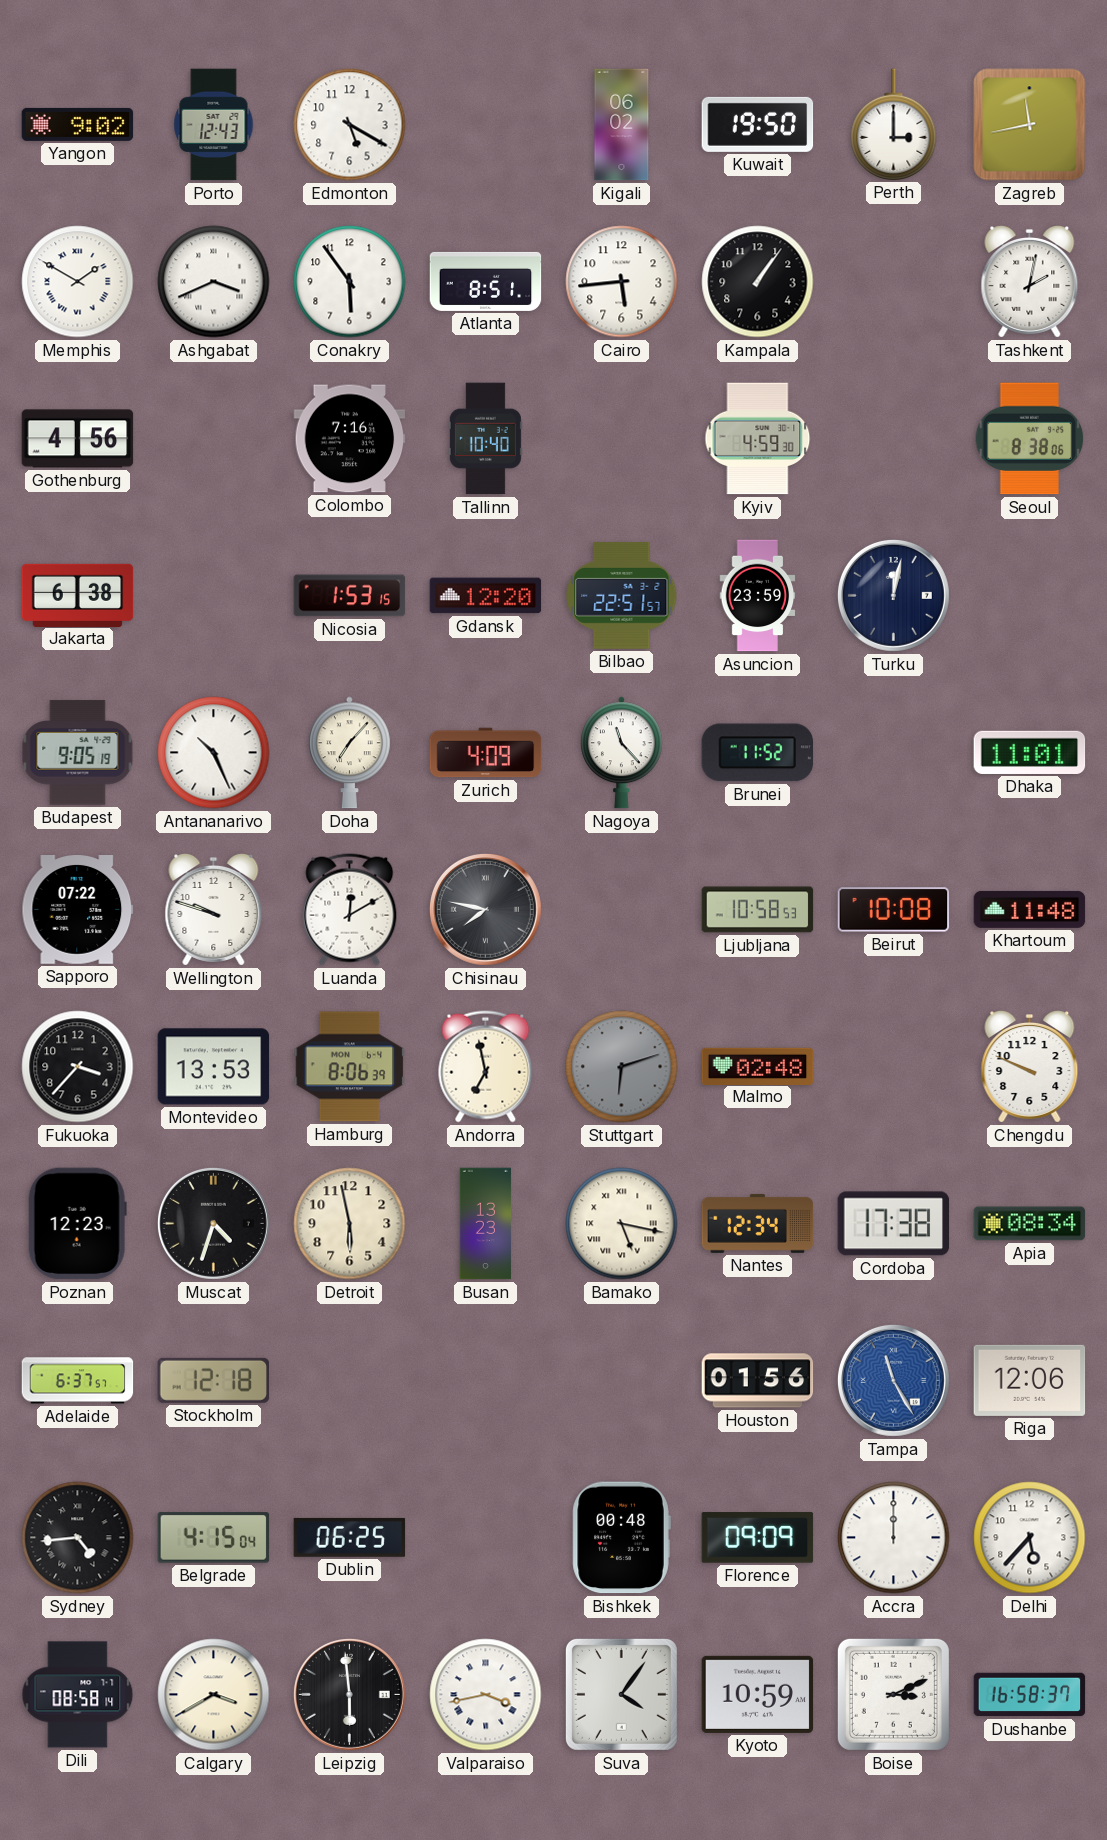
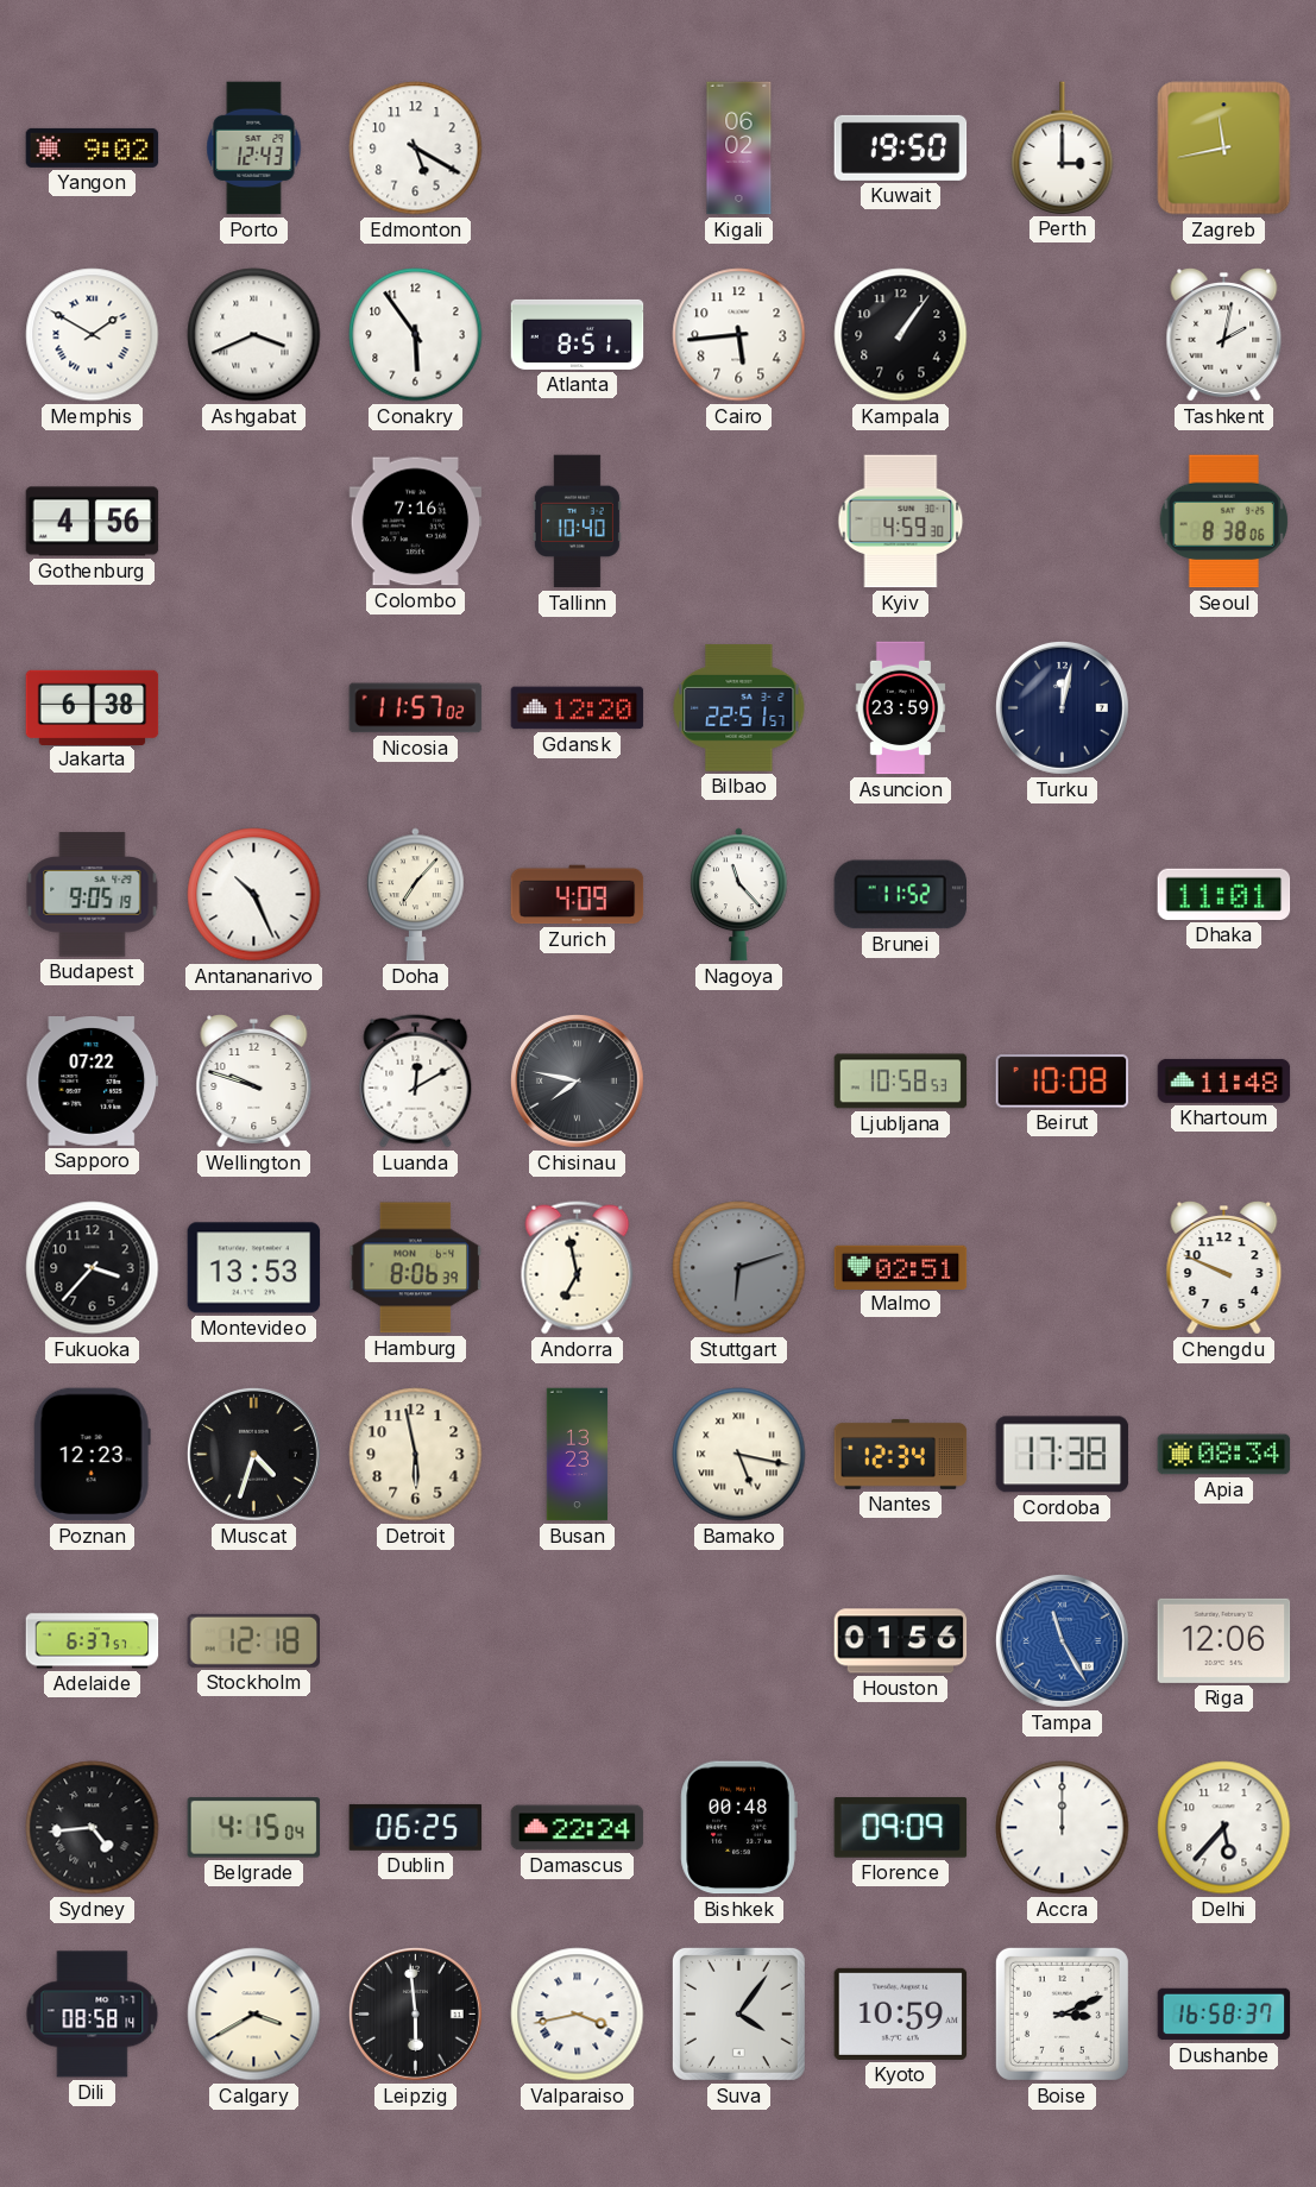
Nicosia: 1:53 -> 11:57 (416, 708)
Malmo: 02:48 -> 02:51 (901, 1267)
Damascus: none -> 22:24 (578, 1828)
